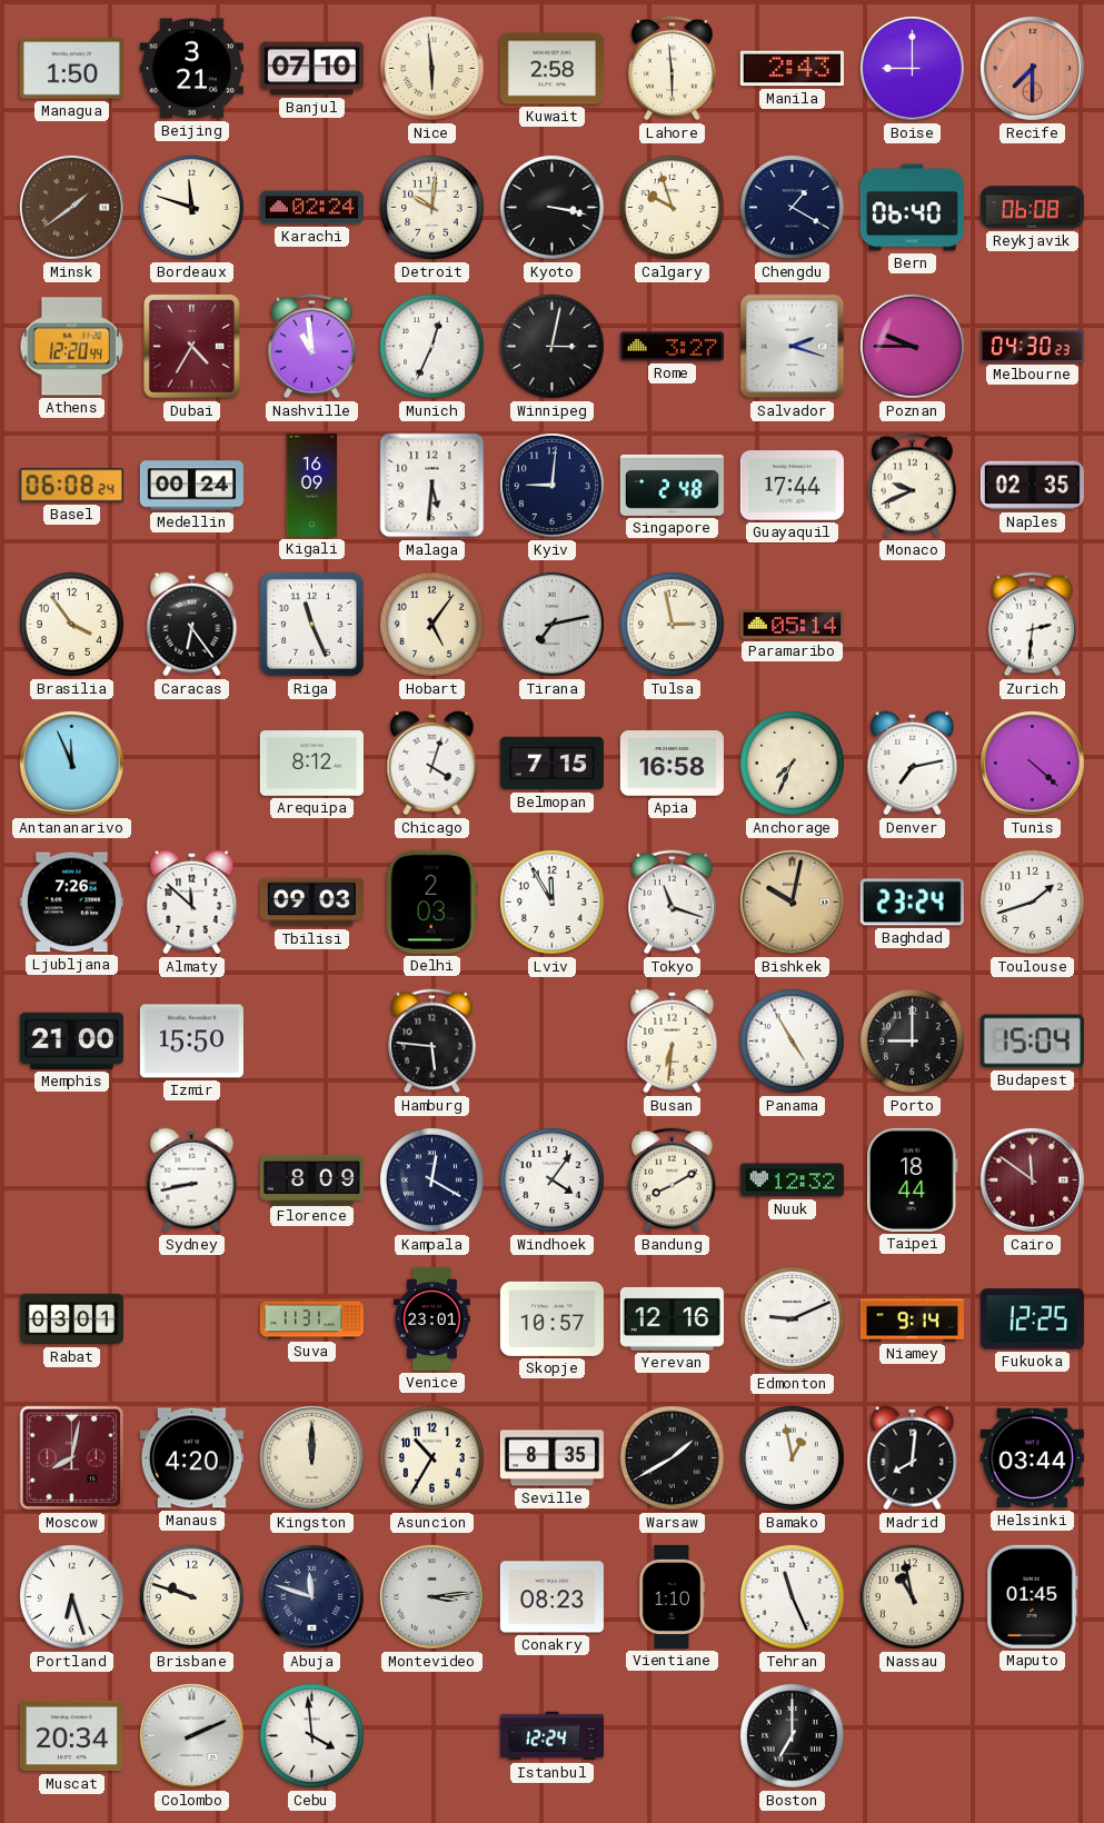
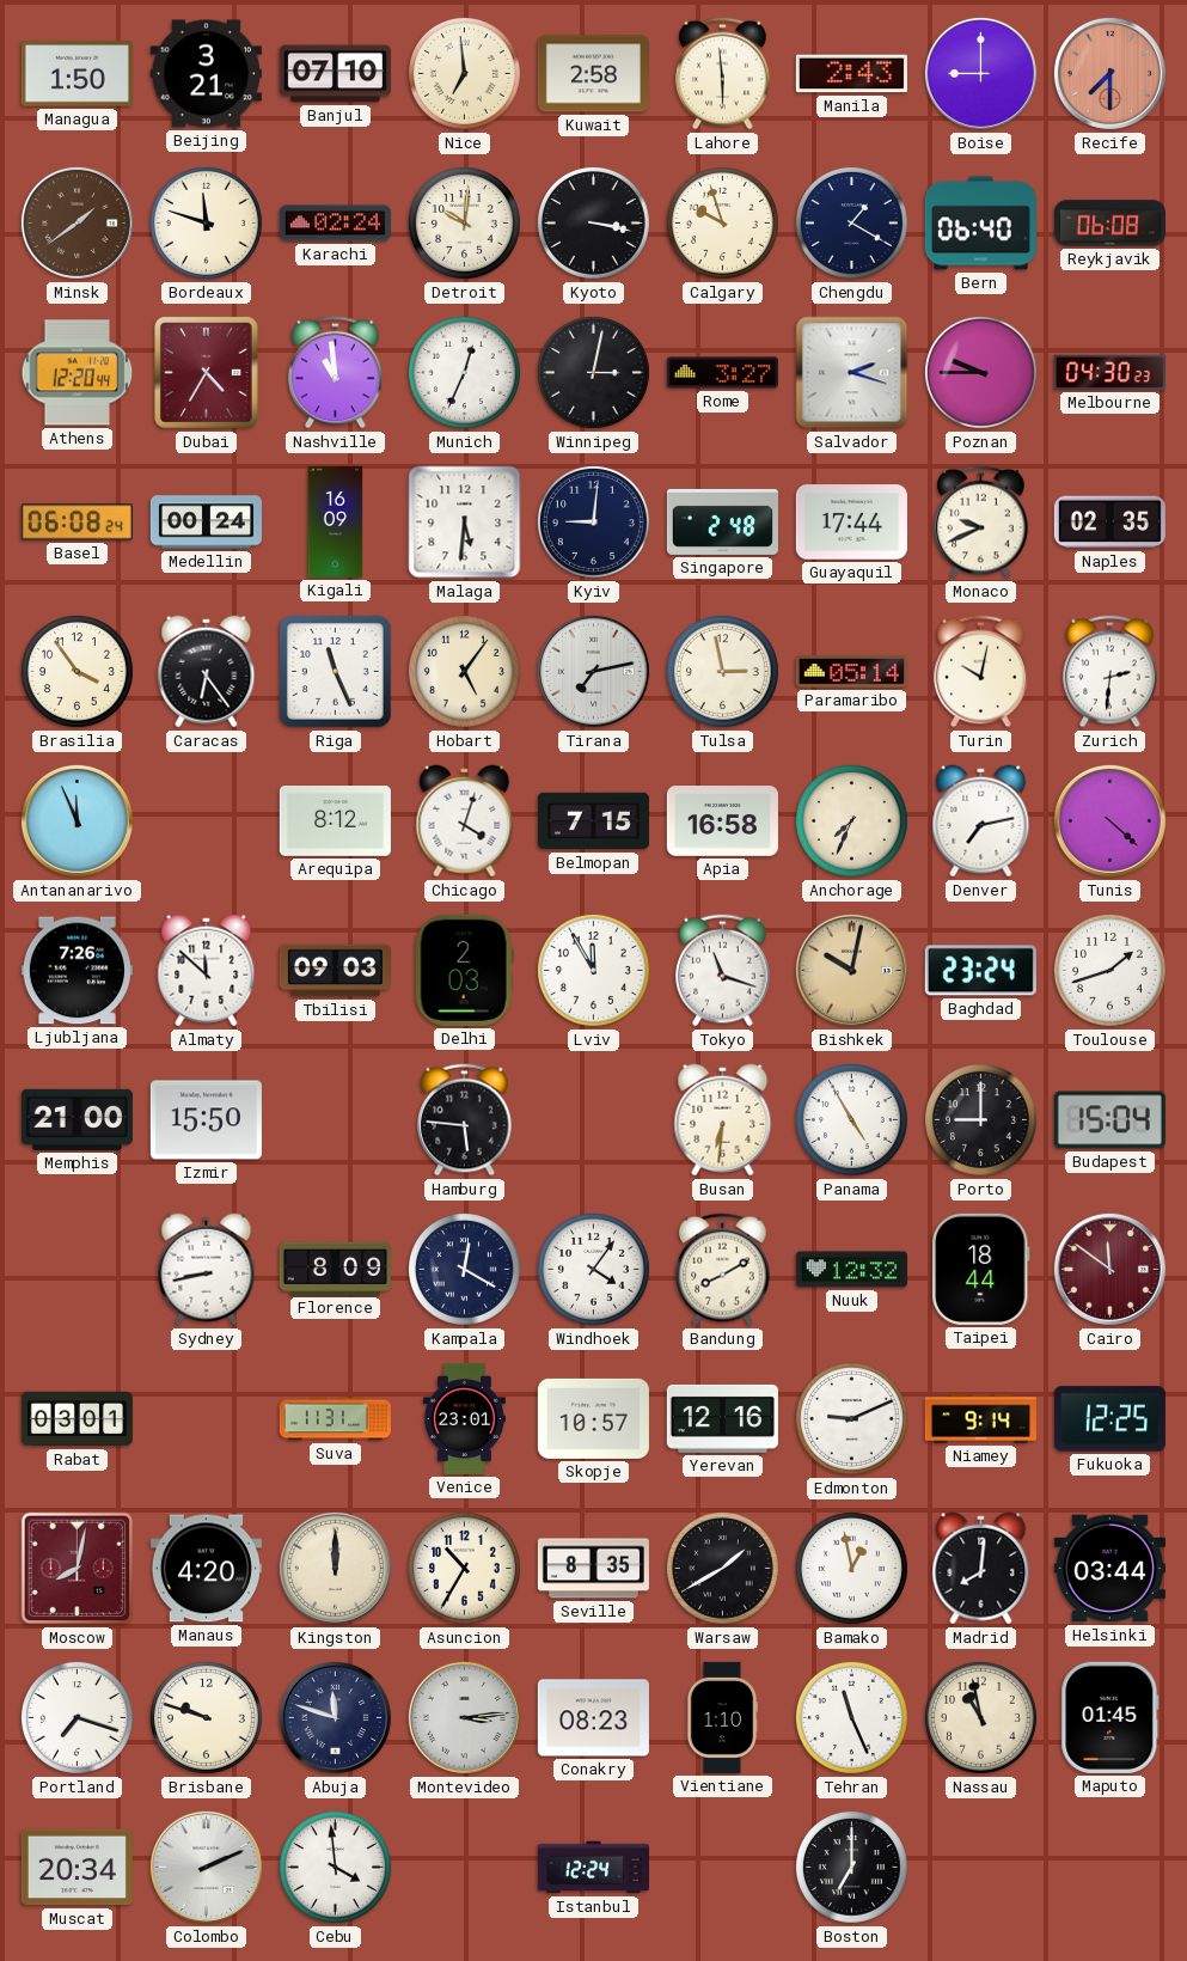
Nice: 5:59 -> 6:59 (464, 73)
Turin: none -> 10:02 (981, 672)
Portland: 6:27 -> 7:18 (77, 1717)
